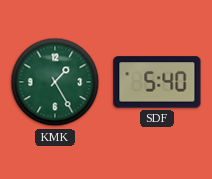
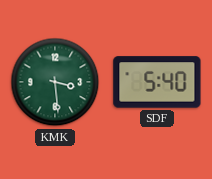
KMK: 1:25 -> 3:29 (55, 82)
